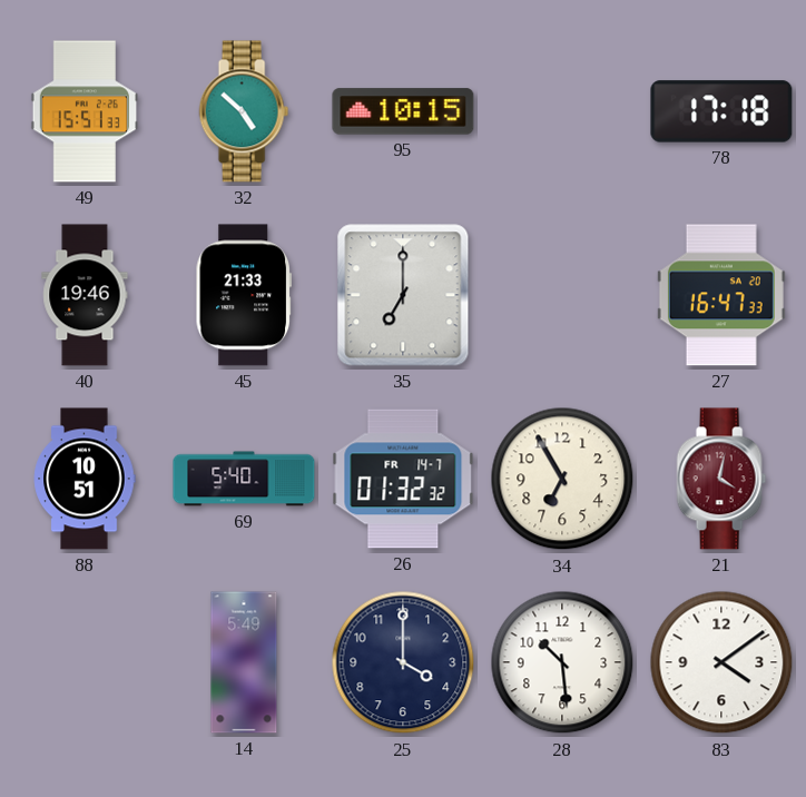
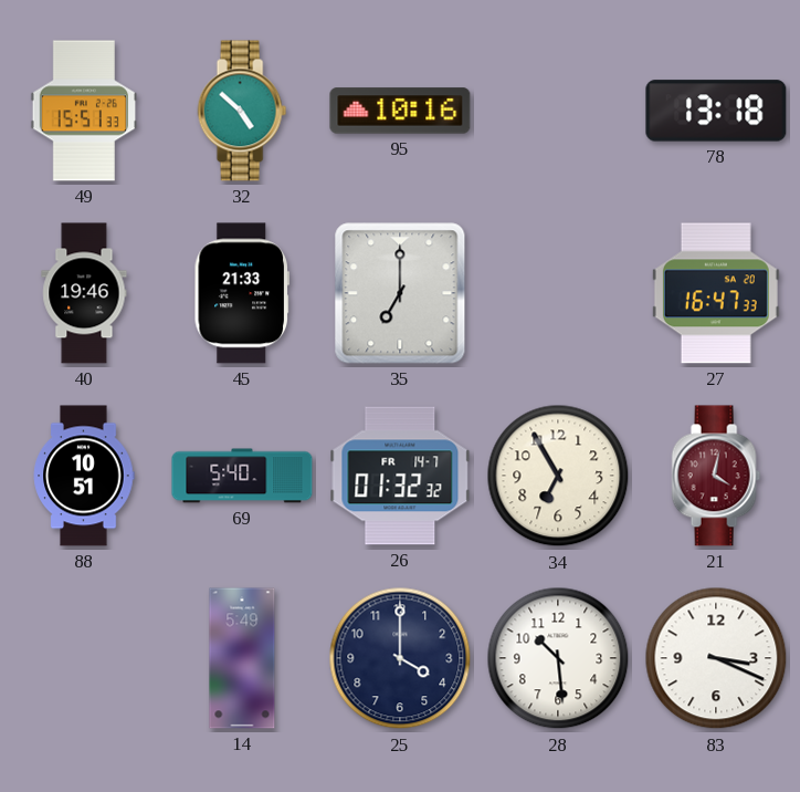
95: 10:15 -> 10:16 (400, 111)
78: 17:18 -> 13:18 (716, 111)
83: 4:09 -> 3:19 (716, 658)
